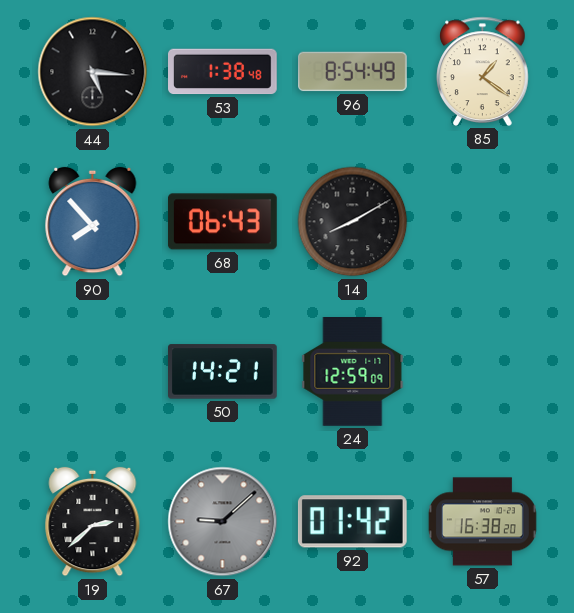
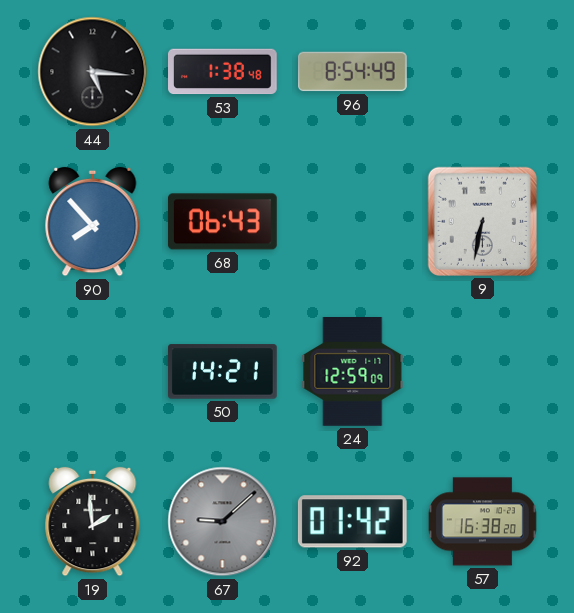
85: 1:21 -> none (483, 71)
14: 8:10 -> none (353, 222)
9: none -> 6:32 (482, 221)
19: 2:38 -> 1:59 (93, 522)
